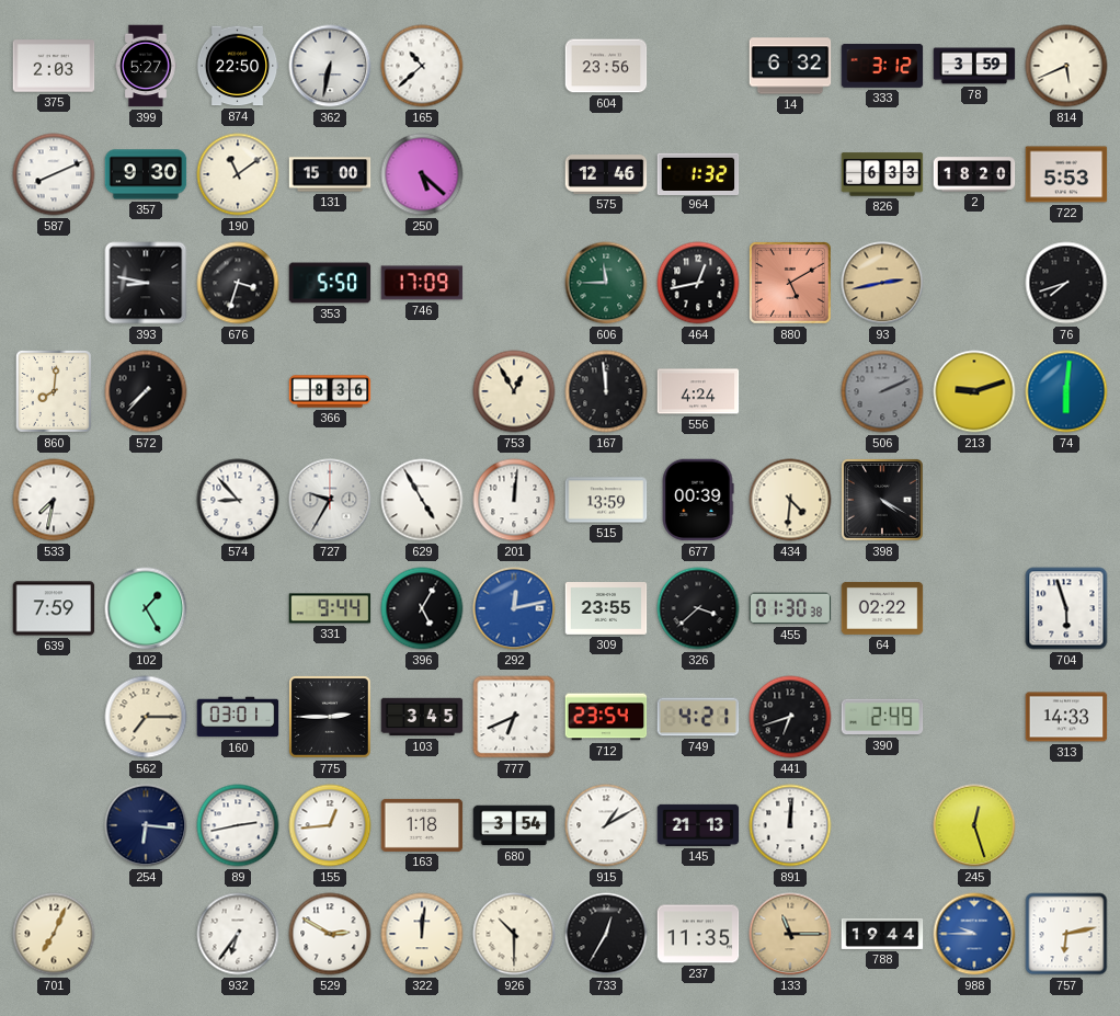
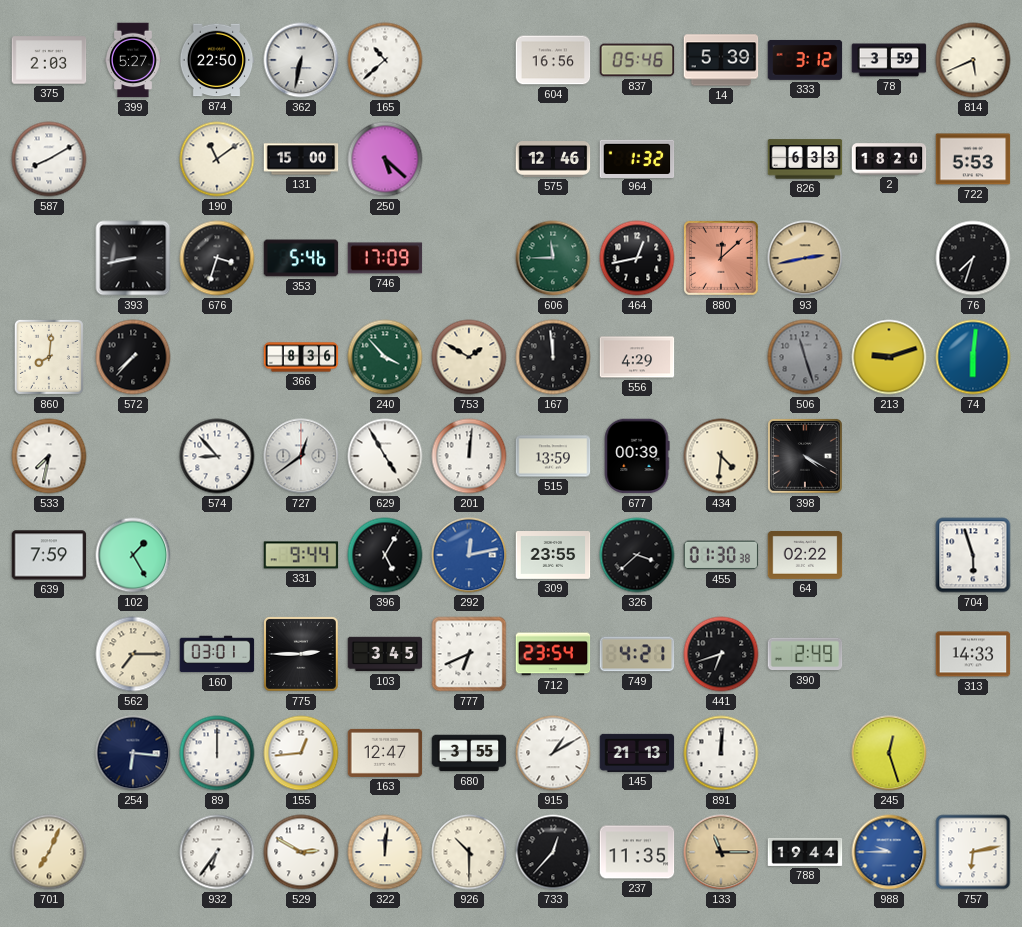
604: 23:56 -> 16:56 (553, 60)
837: none -> 05:46 (637, 60)
14: 6:32 -> 5:39 (721, 60)
587: 8:11 -> 8:10 (49, 159)
357: 9:30 -> none (146, 174)
393: 8:47 -> 8:43 (133, 258)
353: 5:50 -> 5:46 (301, 258)
880: 5:10 -> 12:08 (722, 259)
76: 7:42 -> 7:33 (973, 258)
240: none -> 3:53 (385, 357)
753: 12:55 -> 1:50 (469, 357)
556: 4:24 -> 4:29 (637, 357)
506: 2:11 -> 11:27 (805, 357)
727: 9:35 -> 12:39 (301, 456)
89: 2:43 -> 12:00 (217, 753)
163: 1:18 -> 12:47 (385, 753)
680: 3:54 -> 3:55 (469, 753)
733: 12:35 -> 12:37 (553, 852)
